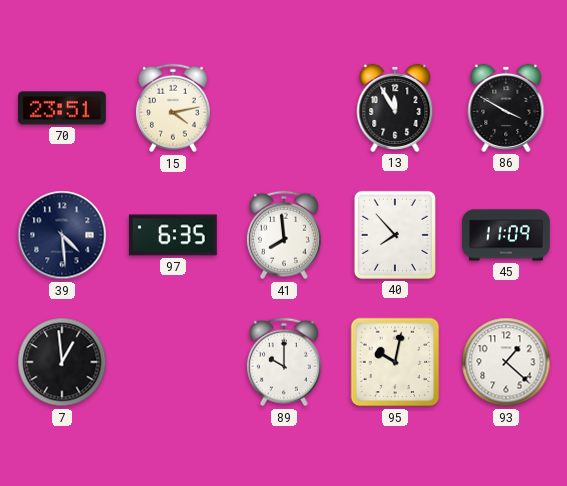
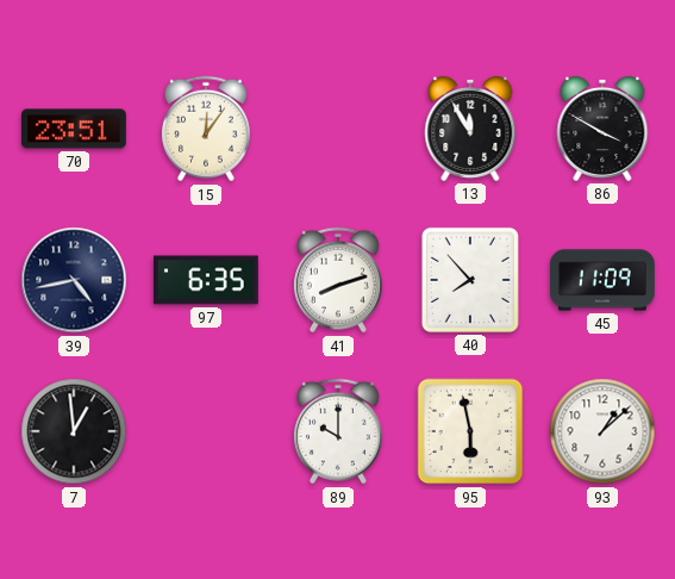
15: 4:13 -> 12:06 (206, 129)
39: 4:29 -> 4:43 (74, 280)
41: 7:59 -> 8:12 (338, 280)
95: 10:02 -> 5:58 (470, 431)
93: 1:22 -> 1:08 (602, 431)
